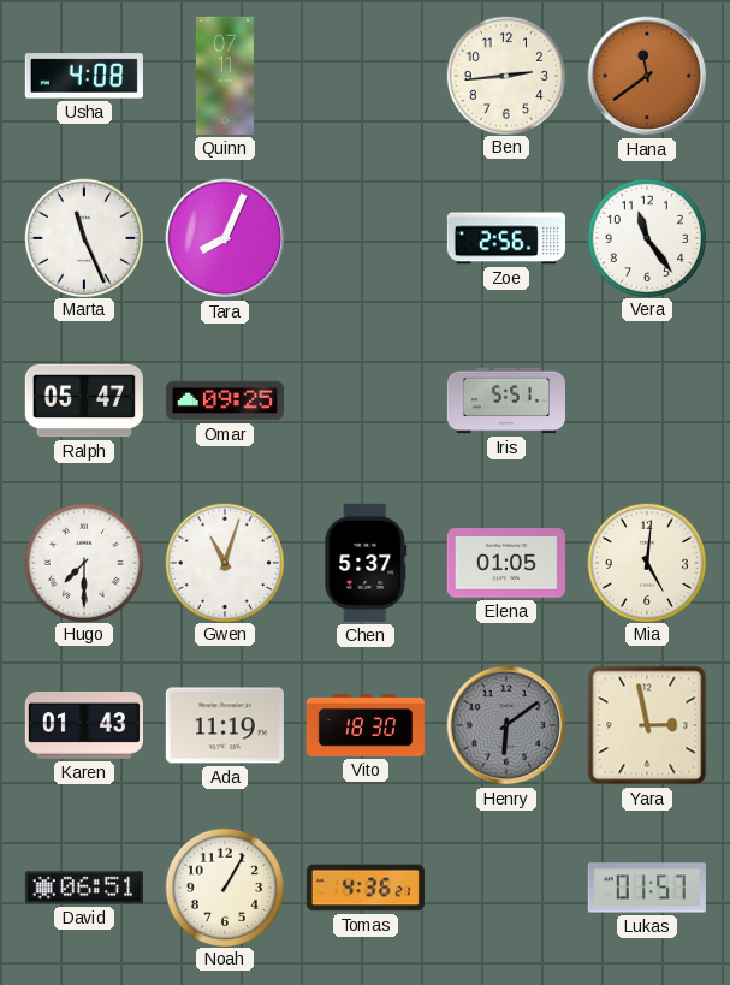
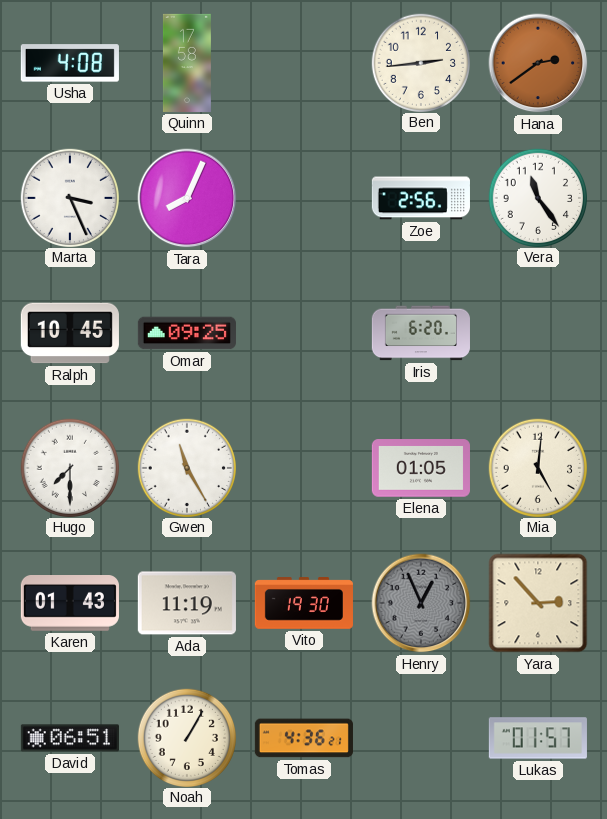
Quinn: 07:11 -> 17:58 (187, 63)
Hana: 11:39 -> 2:39 (538, 63)
Marta: 11:26 -> 3:26 (69, 197)
Ralph: 05:47 -> 10:45 (70, 333)
Iris: 5:51 -> 6:20 (421, 333)
Gwen: 11:03 -> 11:25 (186, 467)
Chen: 5:37 -> none (366, 563)
Vito: 18:30 -> 19:30 (304, 603)
Henry: 6:09 -> 12:56 (421, 603)
Yara: 2:58 -> 2:53 (538, 603)
